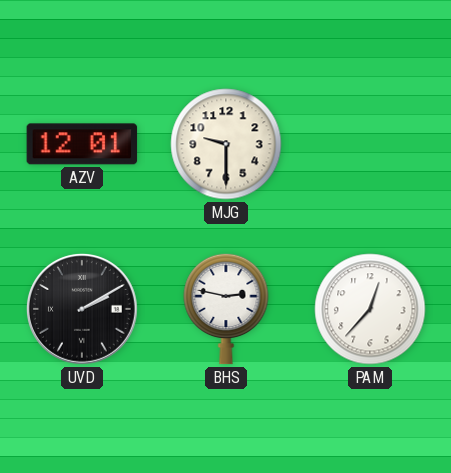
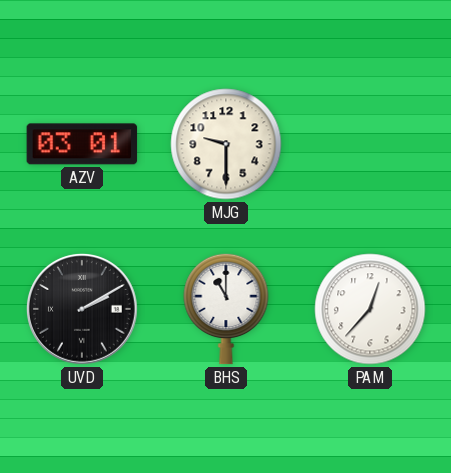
AZV: 12:01 -> 03:01 (82, 144)
BHS: 2:47 -> 11:00 (226, 309)
